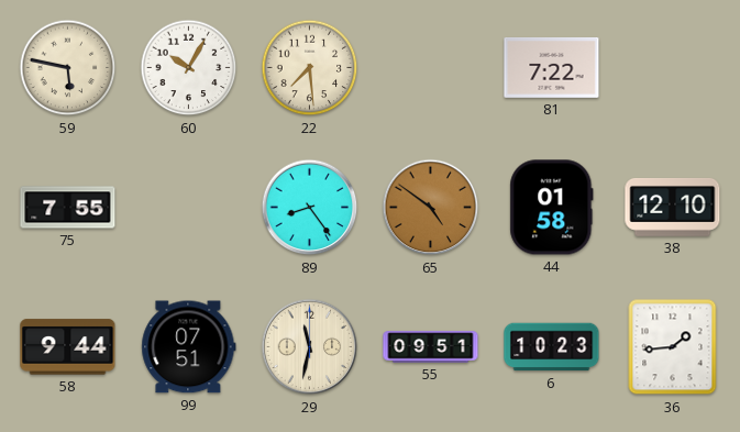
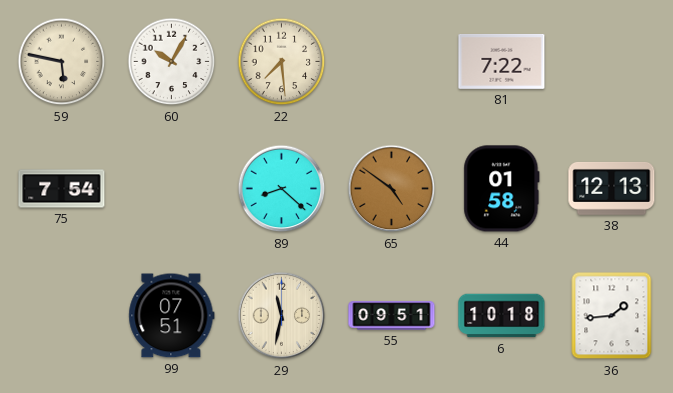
75: 7:55 -> 7:54 (62, 189)
89: 8:24 -> 8:22 (282, 189)
38: 12:10 -> 12:13 (612, 188)
58: 9:44 -> none (68, 347)
6: 10:23 -> 10:18 (502, 316)
